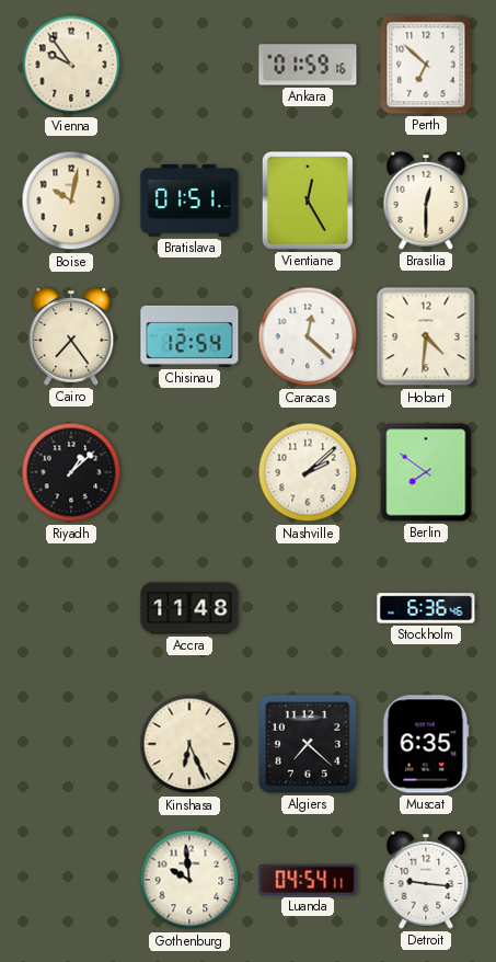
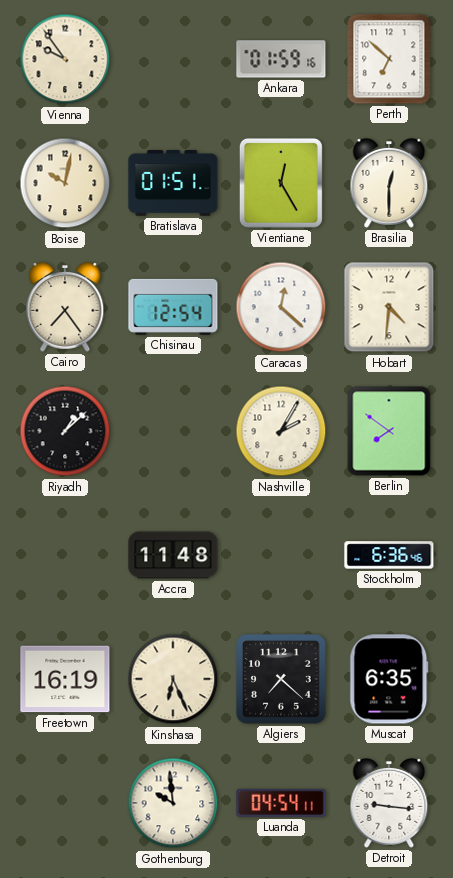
Nashville: 2:08 -> 2:05 (281, 431)
Freetown: none -> 16:19 (65, 679)
